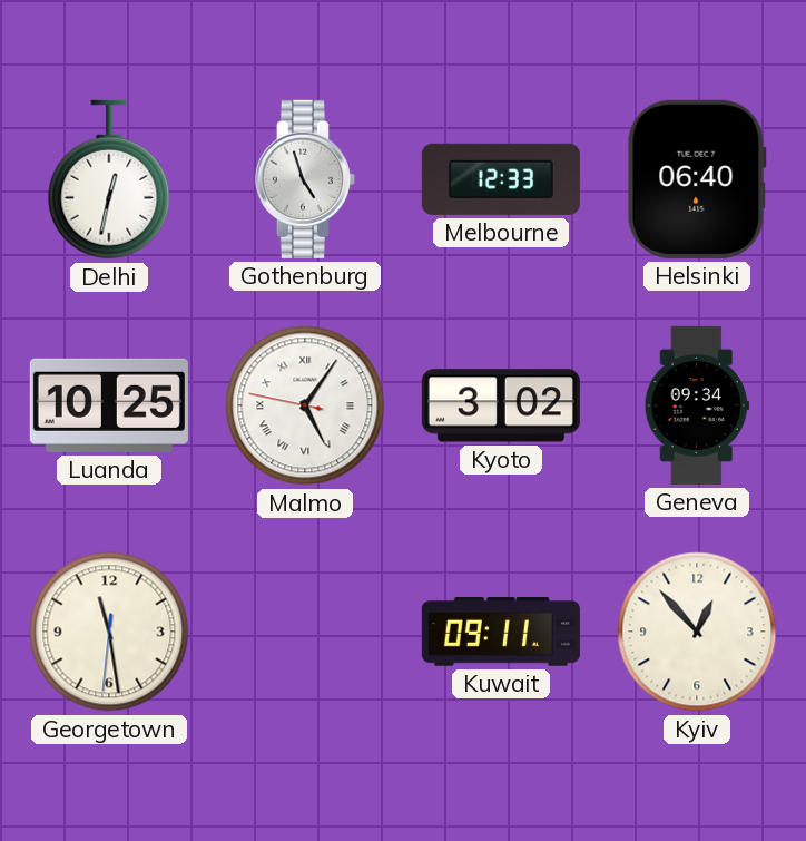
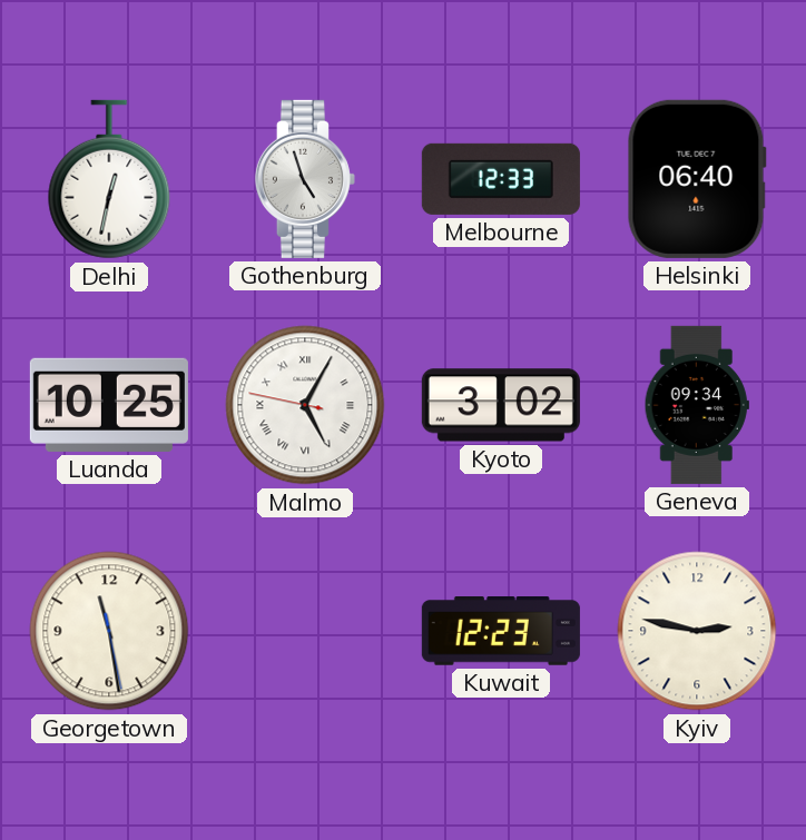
Malmo: 5:05 -> 5:04 (305, 405)
Georgetown: 11:28:31 -> 11:28:28 (109, 631)
Kuwait: 09:11 -> 12:23 (501, 632)
Kyiv: 12:53 -> 2:47 (697, 631)
